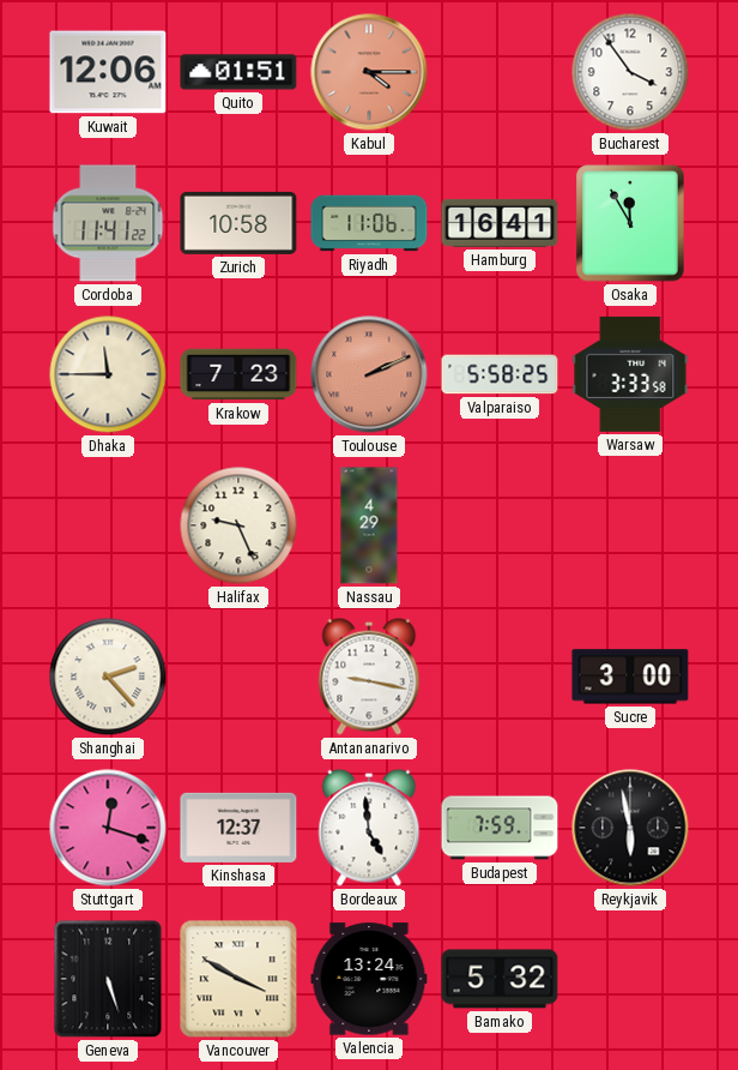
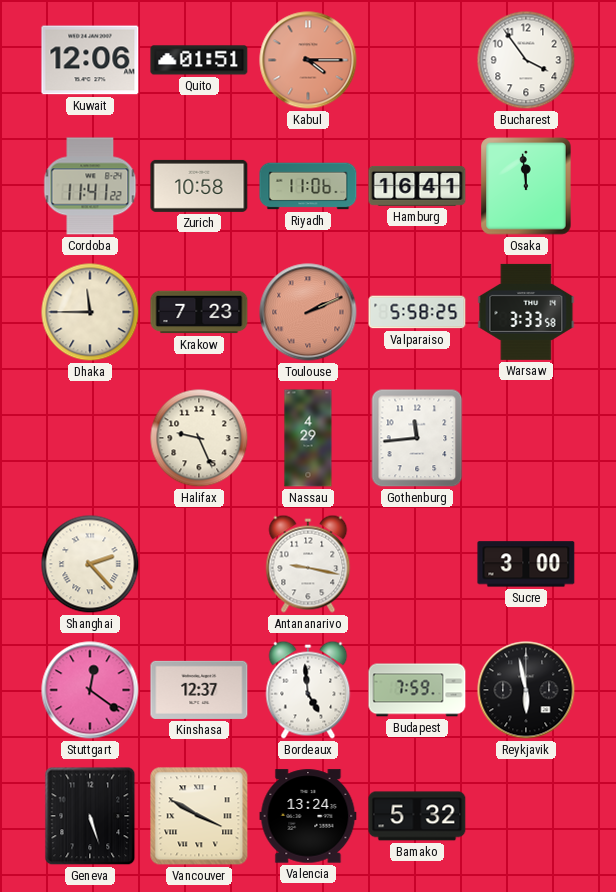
Osaka: 11:55 -> 11:59 (526, 186)
Gothenburg: none -> 11:44 (417, 438)
Stuttgart: 12:18 -> 12:21 (90, 690)
